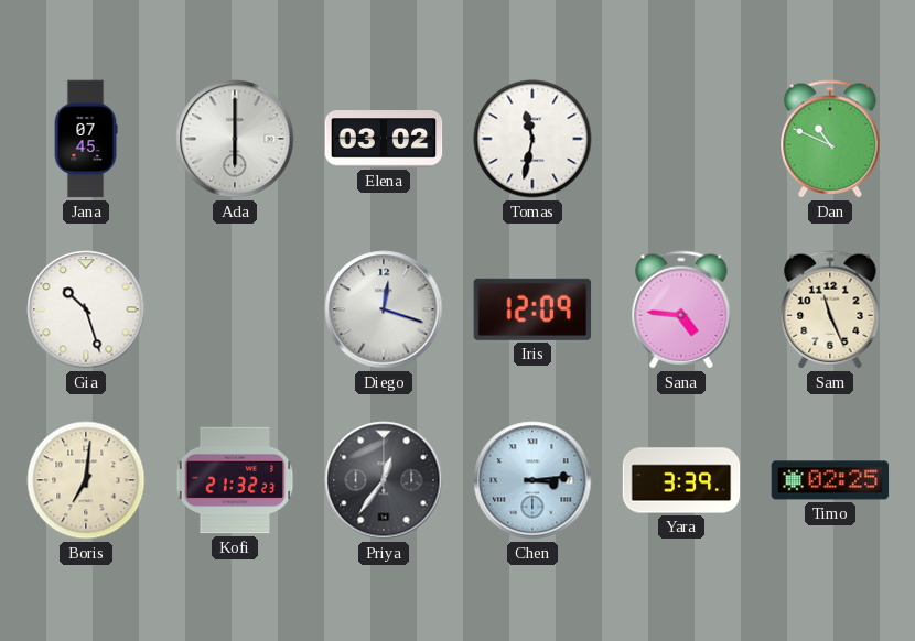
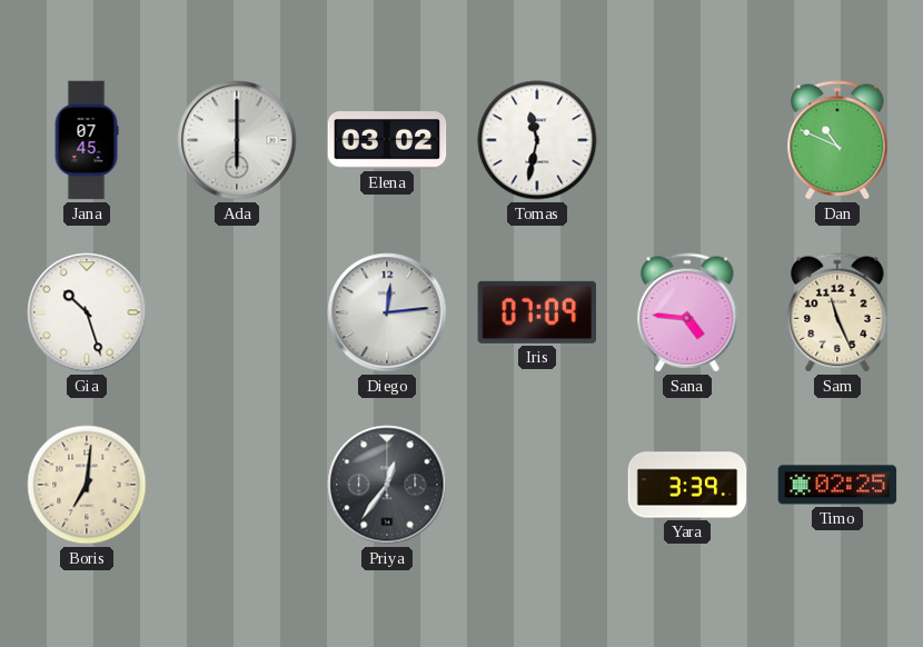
Diego: 12:18 -> 12:14 (387, 312)
Iris: 12:09 -> 07:09 (537, 312)
Kofi: 21:32 -> none (235, 480)
Chen: 3:14 -> none (532, 480)
